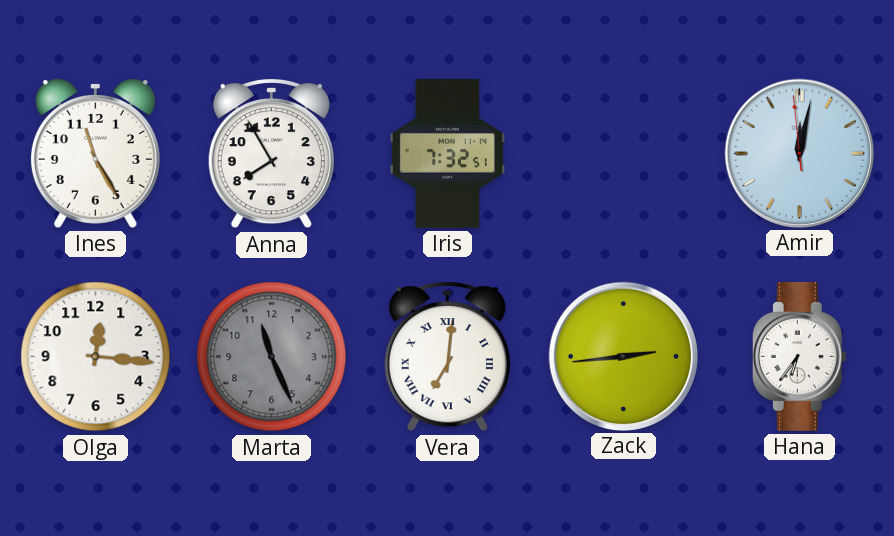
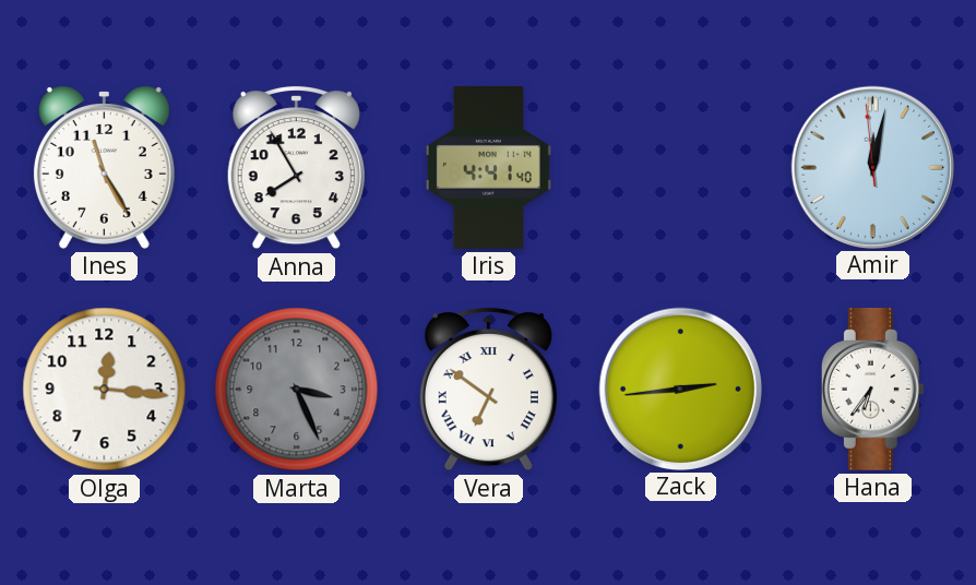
Iris: 7:32 -> 4:41 (488, 168)
Marta: 11:26 -> 3:26 (297, 390)
Vera: 7:01 -> 6:51 (488, 389)
